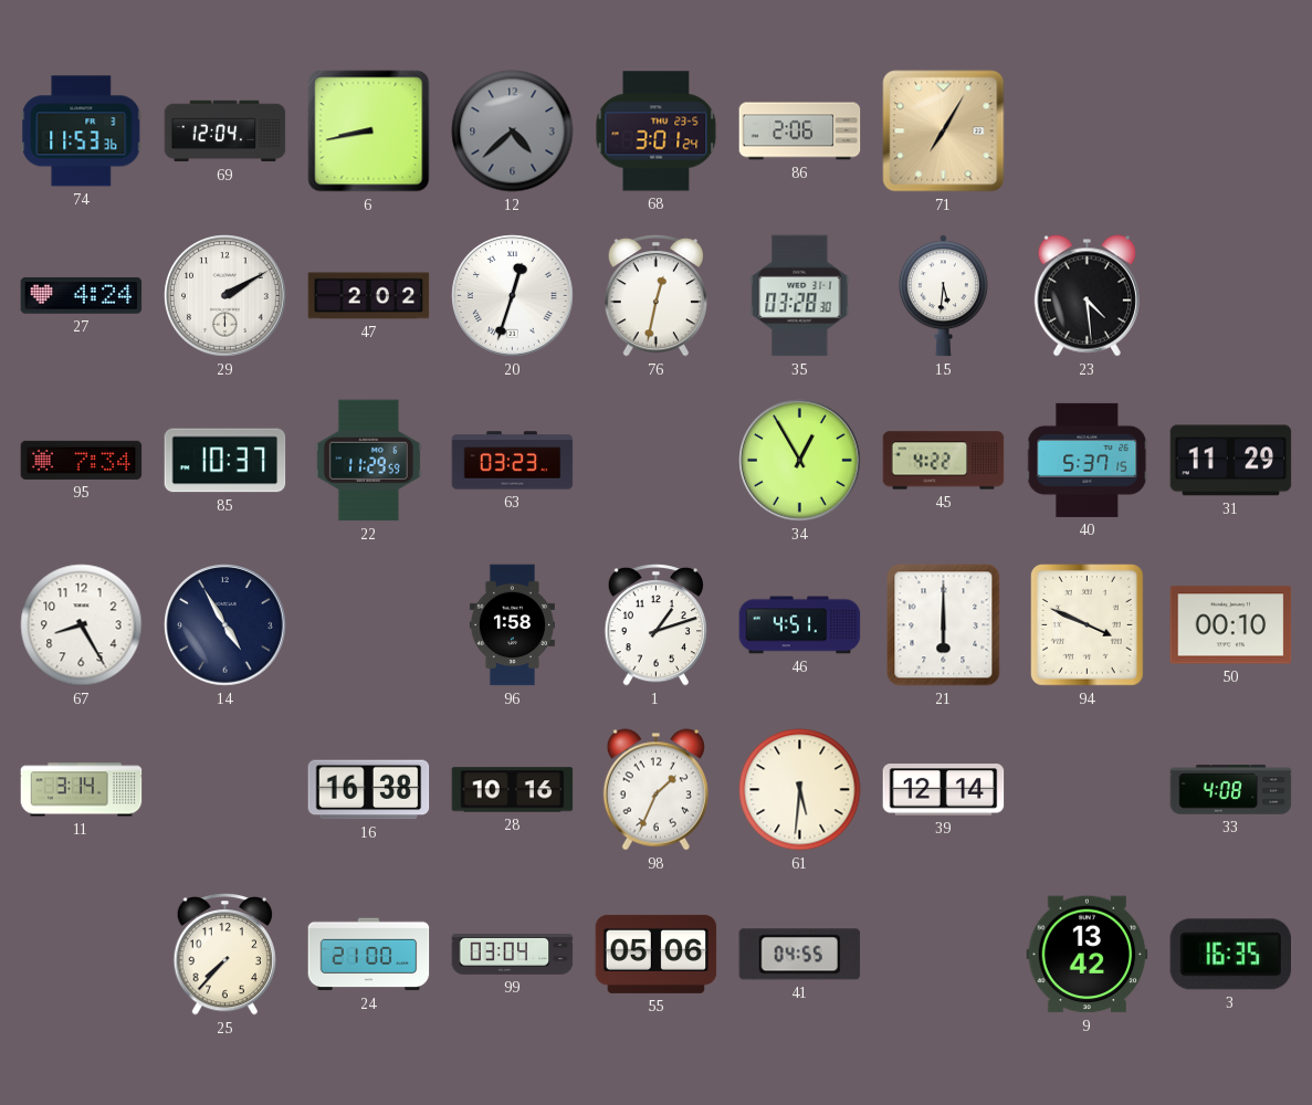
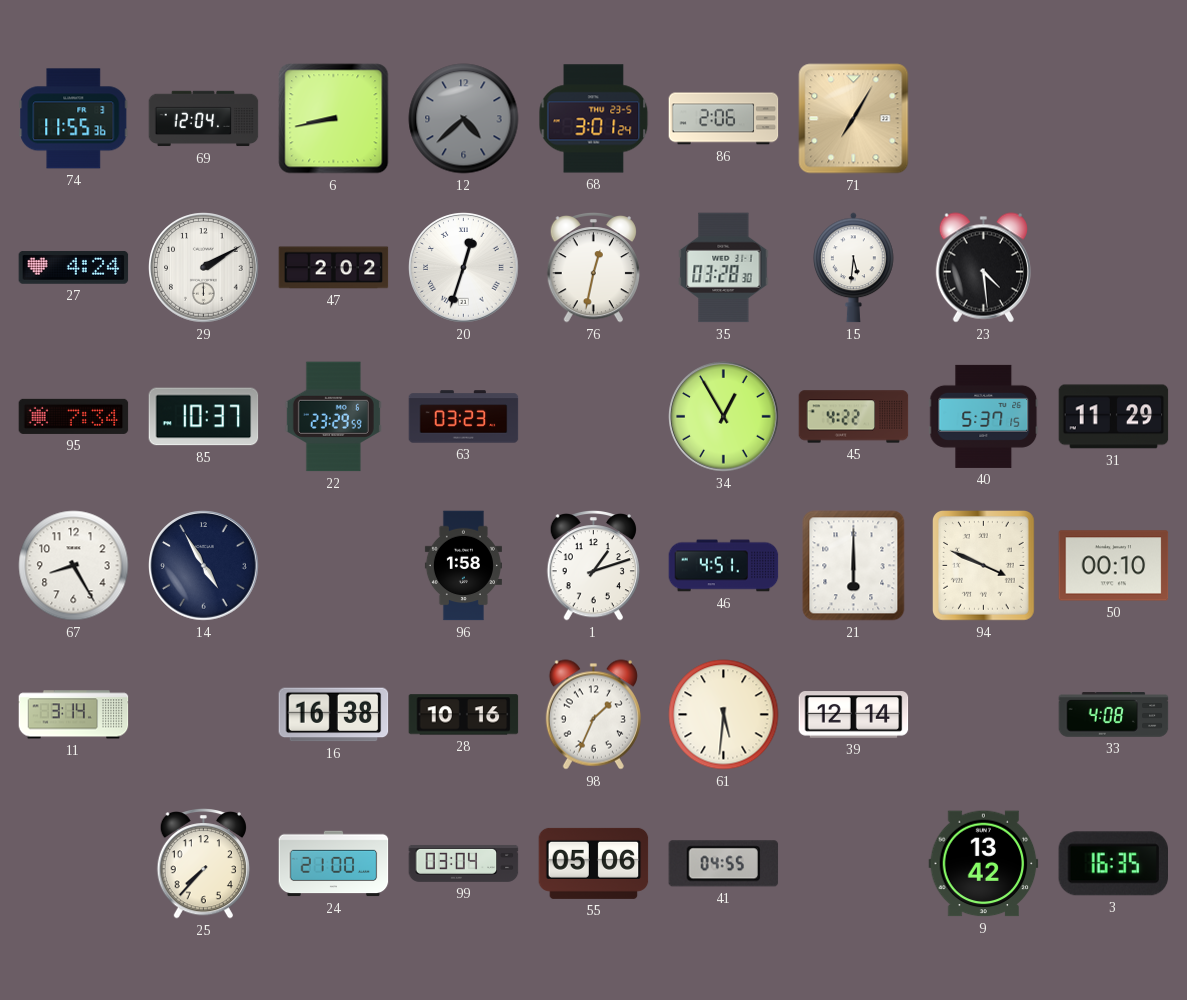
74: 11:53 -> 11:55 (74, 119)
22: 11:29 -> 23:29 (333, 417)
